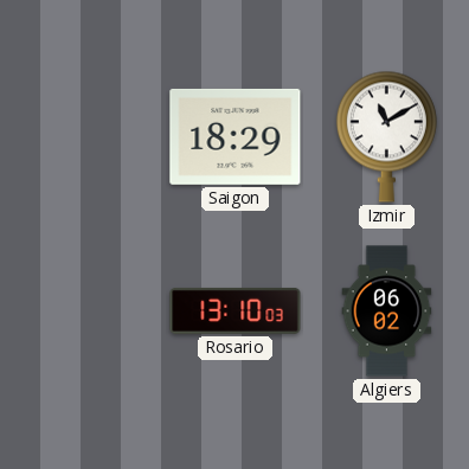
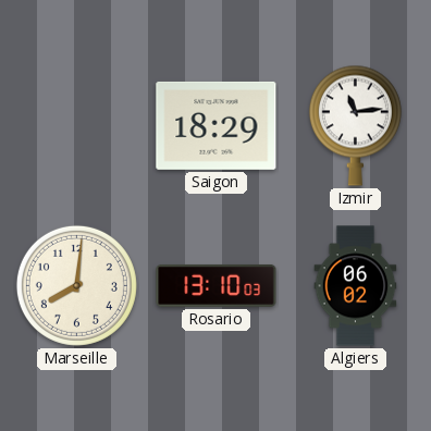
Izmir: 11:10 -> 11:14 (355, 125)
Marseille: none -> 8:01 (76, 285)
